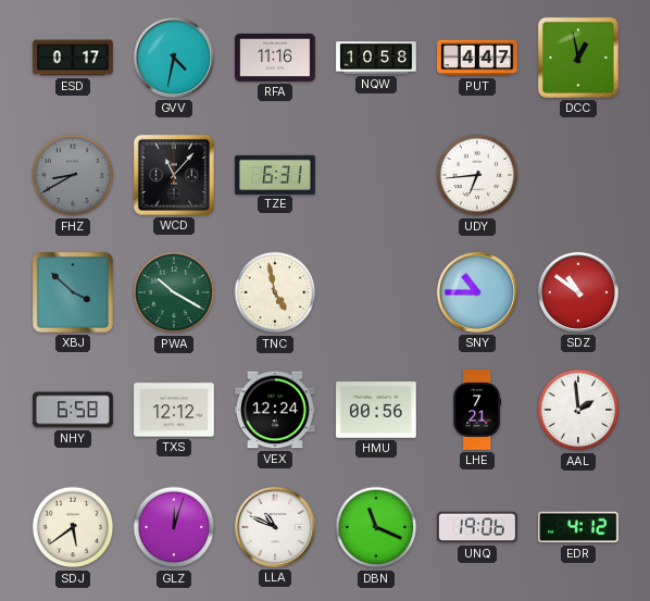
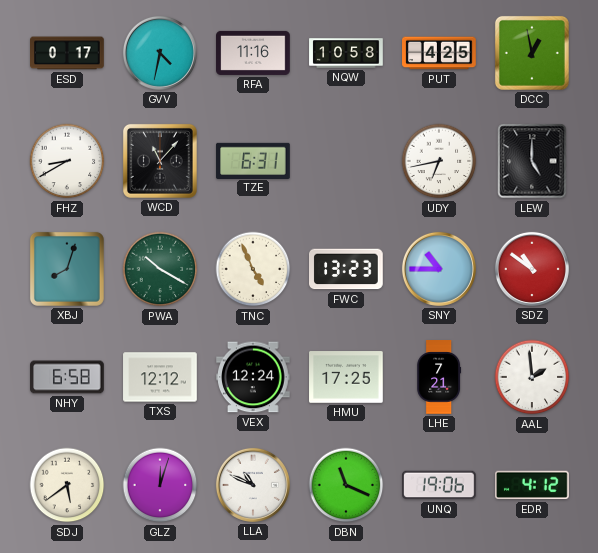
PUT: 4:47 -> 4:25 (439, 53)
FHZ dial: grey -> white (67, 161)
UDY: 6:44 -> 6:43 (439, 161)
LEW: none -> 5:00 (532, 161)
XBJ: 3:52 -> 8:03 (67, 269)
TNC: 4:58 -> 4:56 (253, 269)
FWC: none -> 13:23 (347, 269)
HMU: 00:56 -> 17:25 (346, 377)
